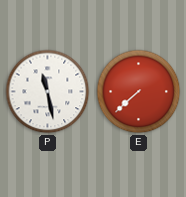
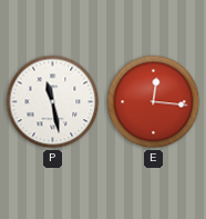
E: 7:38 -> 12:16 (154, 102)
